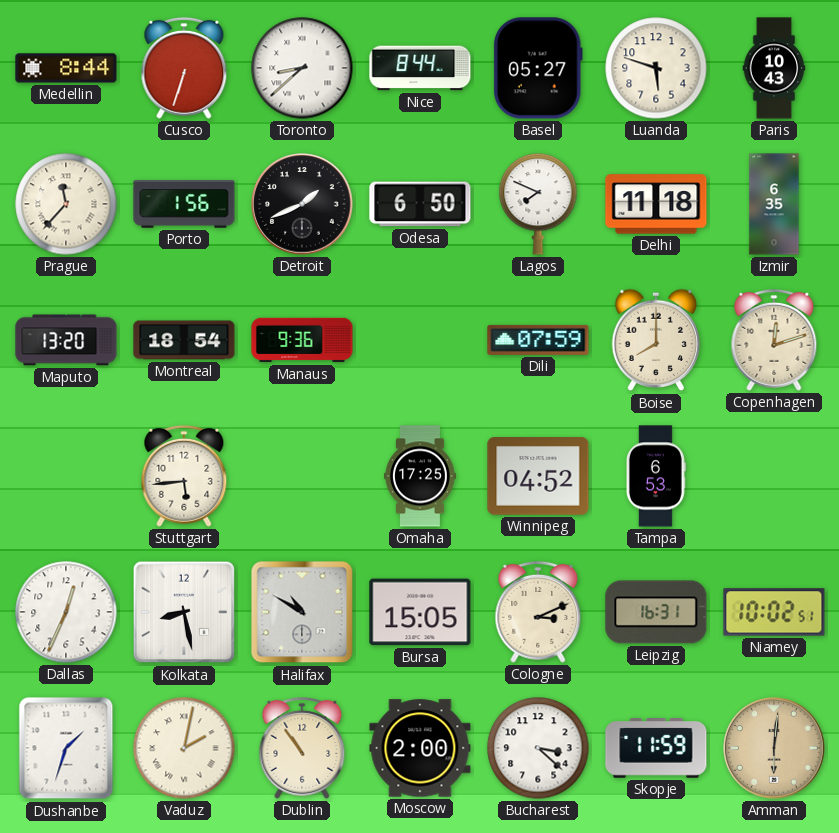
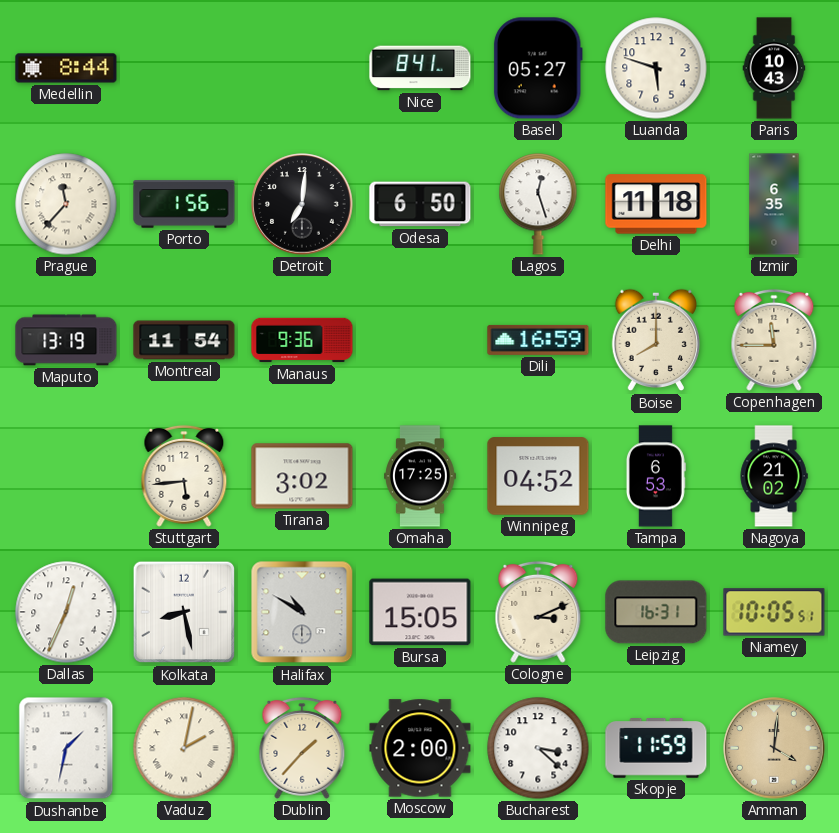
Cusco: 6:33 -> none (184, 68)
Toronto: 8:38 -> none (302, 68)
Nice: 8:44 -> 8:41 (420, 68)
Detroit: 1:41 -> 7:01 (302, 204)
Lagos: 7:49 -> 12:27 (538, 204)
Maputo: 13:20 -> 13:19 (66, 340)
Montreal: 18:54 -> 11:54 (184, 340)
Dili: 07:59 -> 16:59 (538, 340)
Copenhagen: 12:12 -> 11:45 (774, 340)
Tirana: none -> 3:02 (302, 476)
Nagoya: none -> 21:02 (774, 476)
Niamey: 10:02 -> 10:05 (774, 612)
Dushanbe: 1:33 -> 1:32 (66, 748)
Dublin: 10:54 -> 1:37 (302, 748)
Amman: 6:01 -> 4:01 (774, 748)
